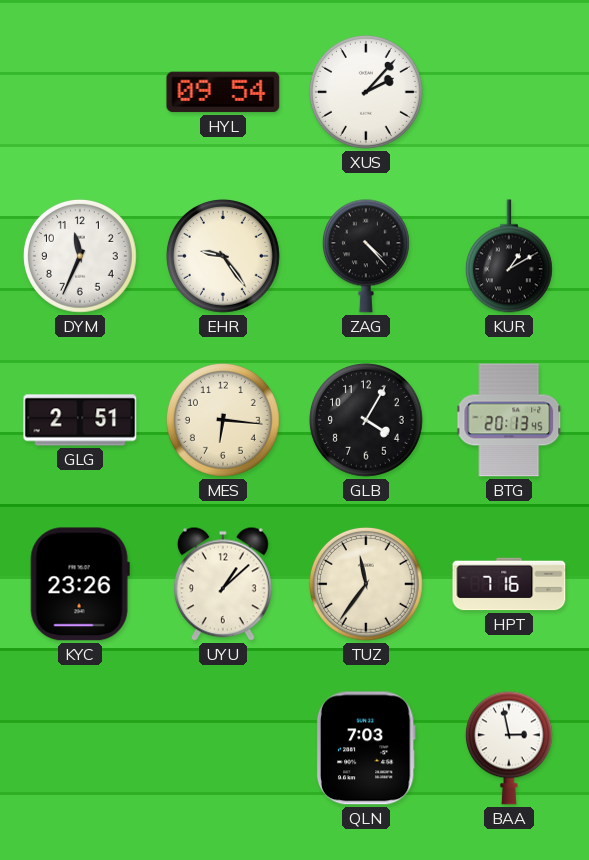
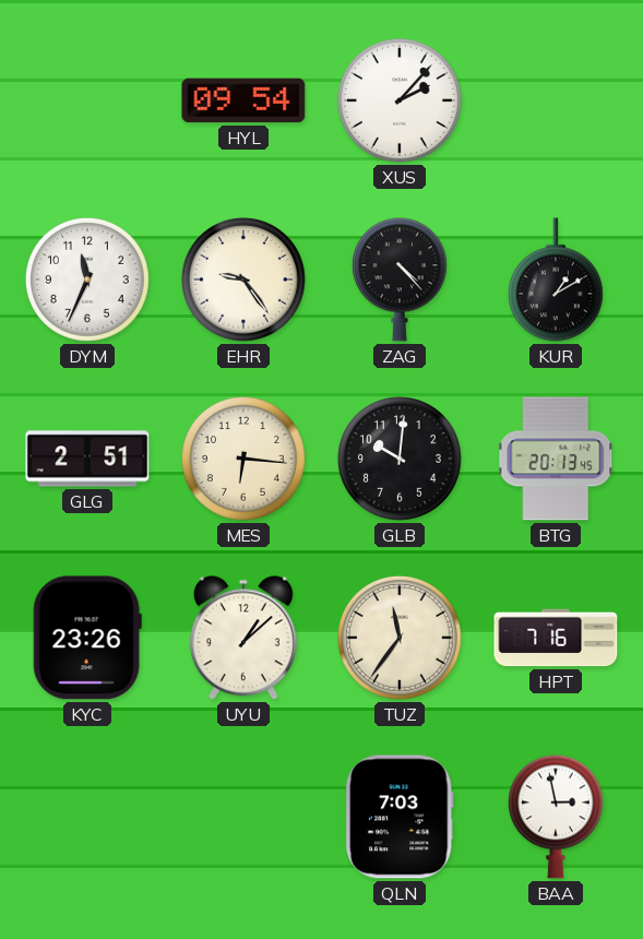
GLB: 4:05 -> 10:01 (400, 459)
